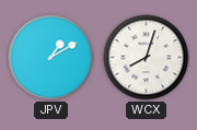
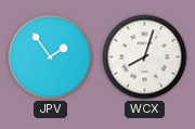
JPV: 1:10 -> 1:54 (51, 57)
